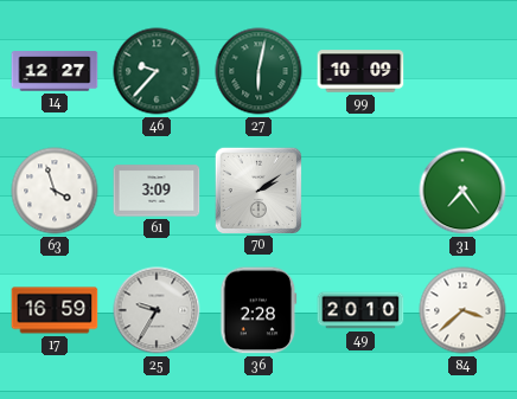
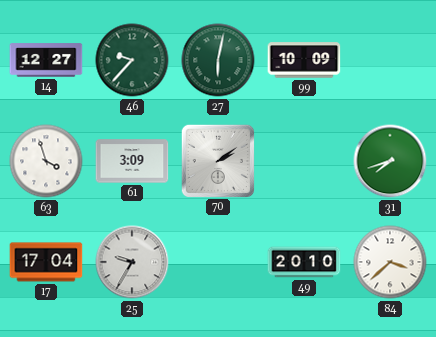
31: 7:24 -> 7:42 (390, 161)
17: 16:59 -> 17:04 (46, 262)
36: 2:28 -> none (258, 310)
